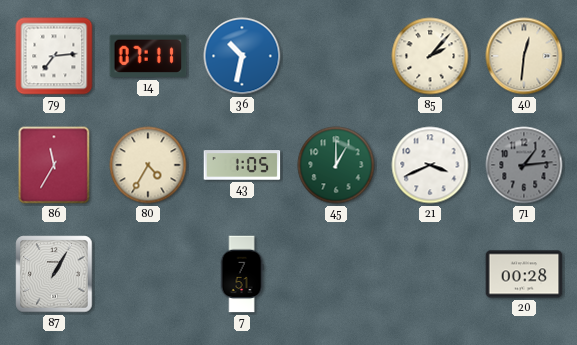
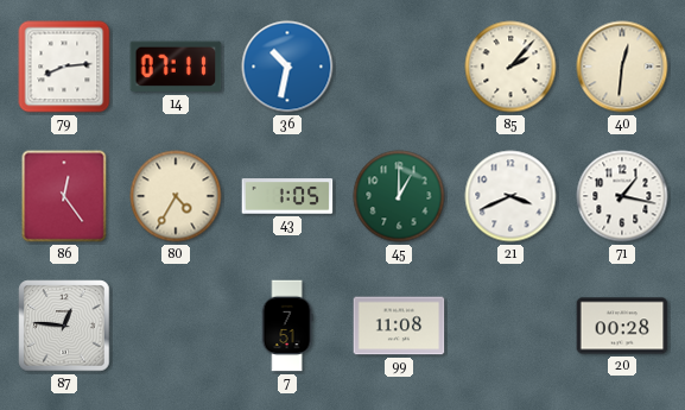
79: 7:14 -> 8:14 (64, 67)
86: 11:35 -> 12:24 (64, 196)
71: 1:14 -> 1:17 (622, 196)
71 dial: grey -> white (622, 196)
87: 1:05 -> 12:46 (64, 326)
99: none -> 11:08 (399, 326)
